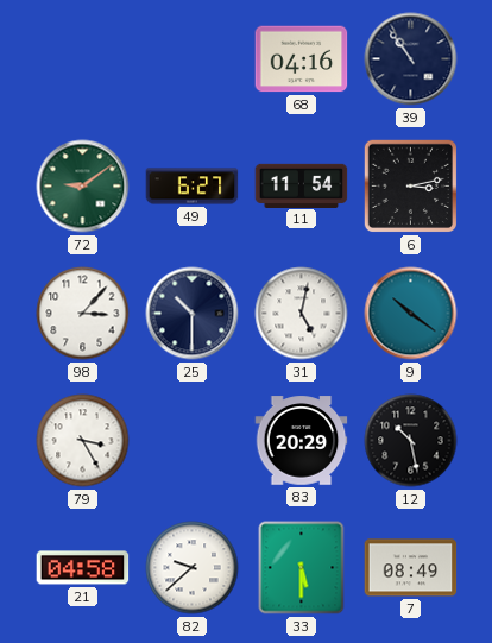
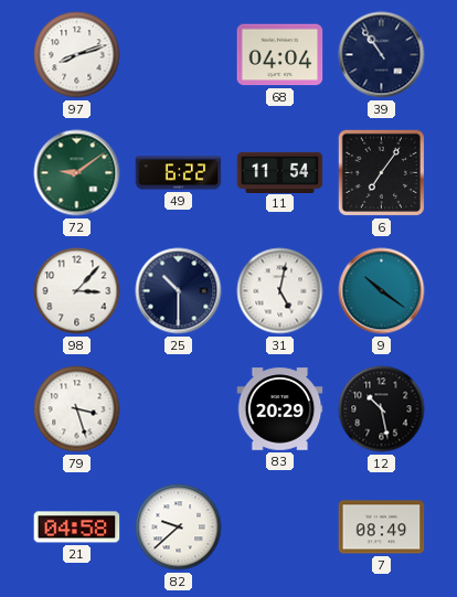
97: none -> 8:12 (77, 55)
68: 04:16 -> 04:04 (280, 55)
49: 6:27 -> 6:22 (179, 173)
6: 3:13 -> 7:06 (381, 172)
79: 3:25 -> 3:27 (77, 409)
33: 5:30 -> none (302, 568)
